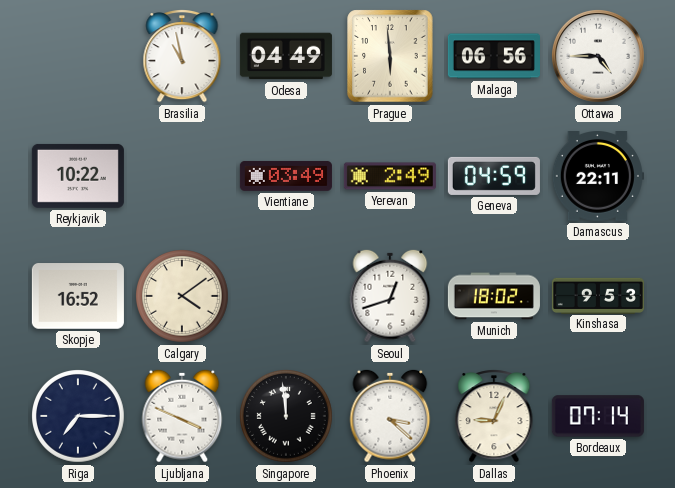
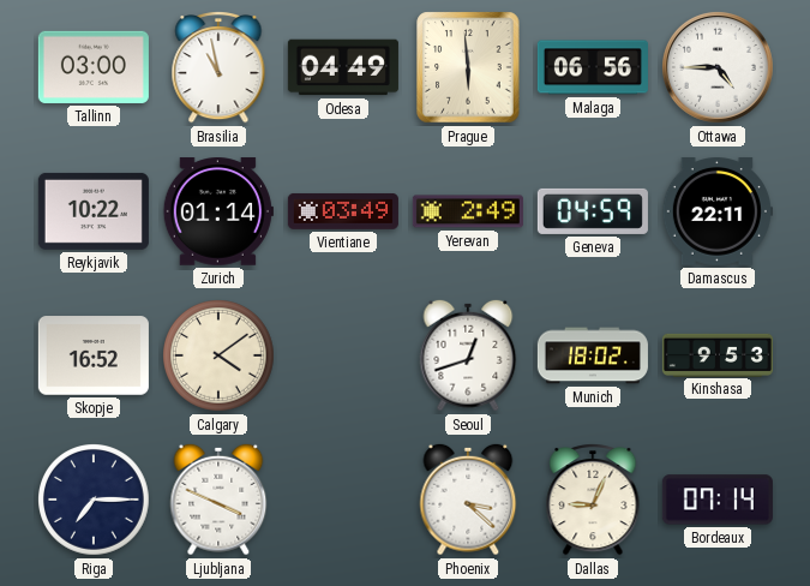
Tallinn: none -> 03:00 (94, 67)
Zurich: none -> 01:14 (218, 211)
Singapore: 11:59 -> none (287, 417)
